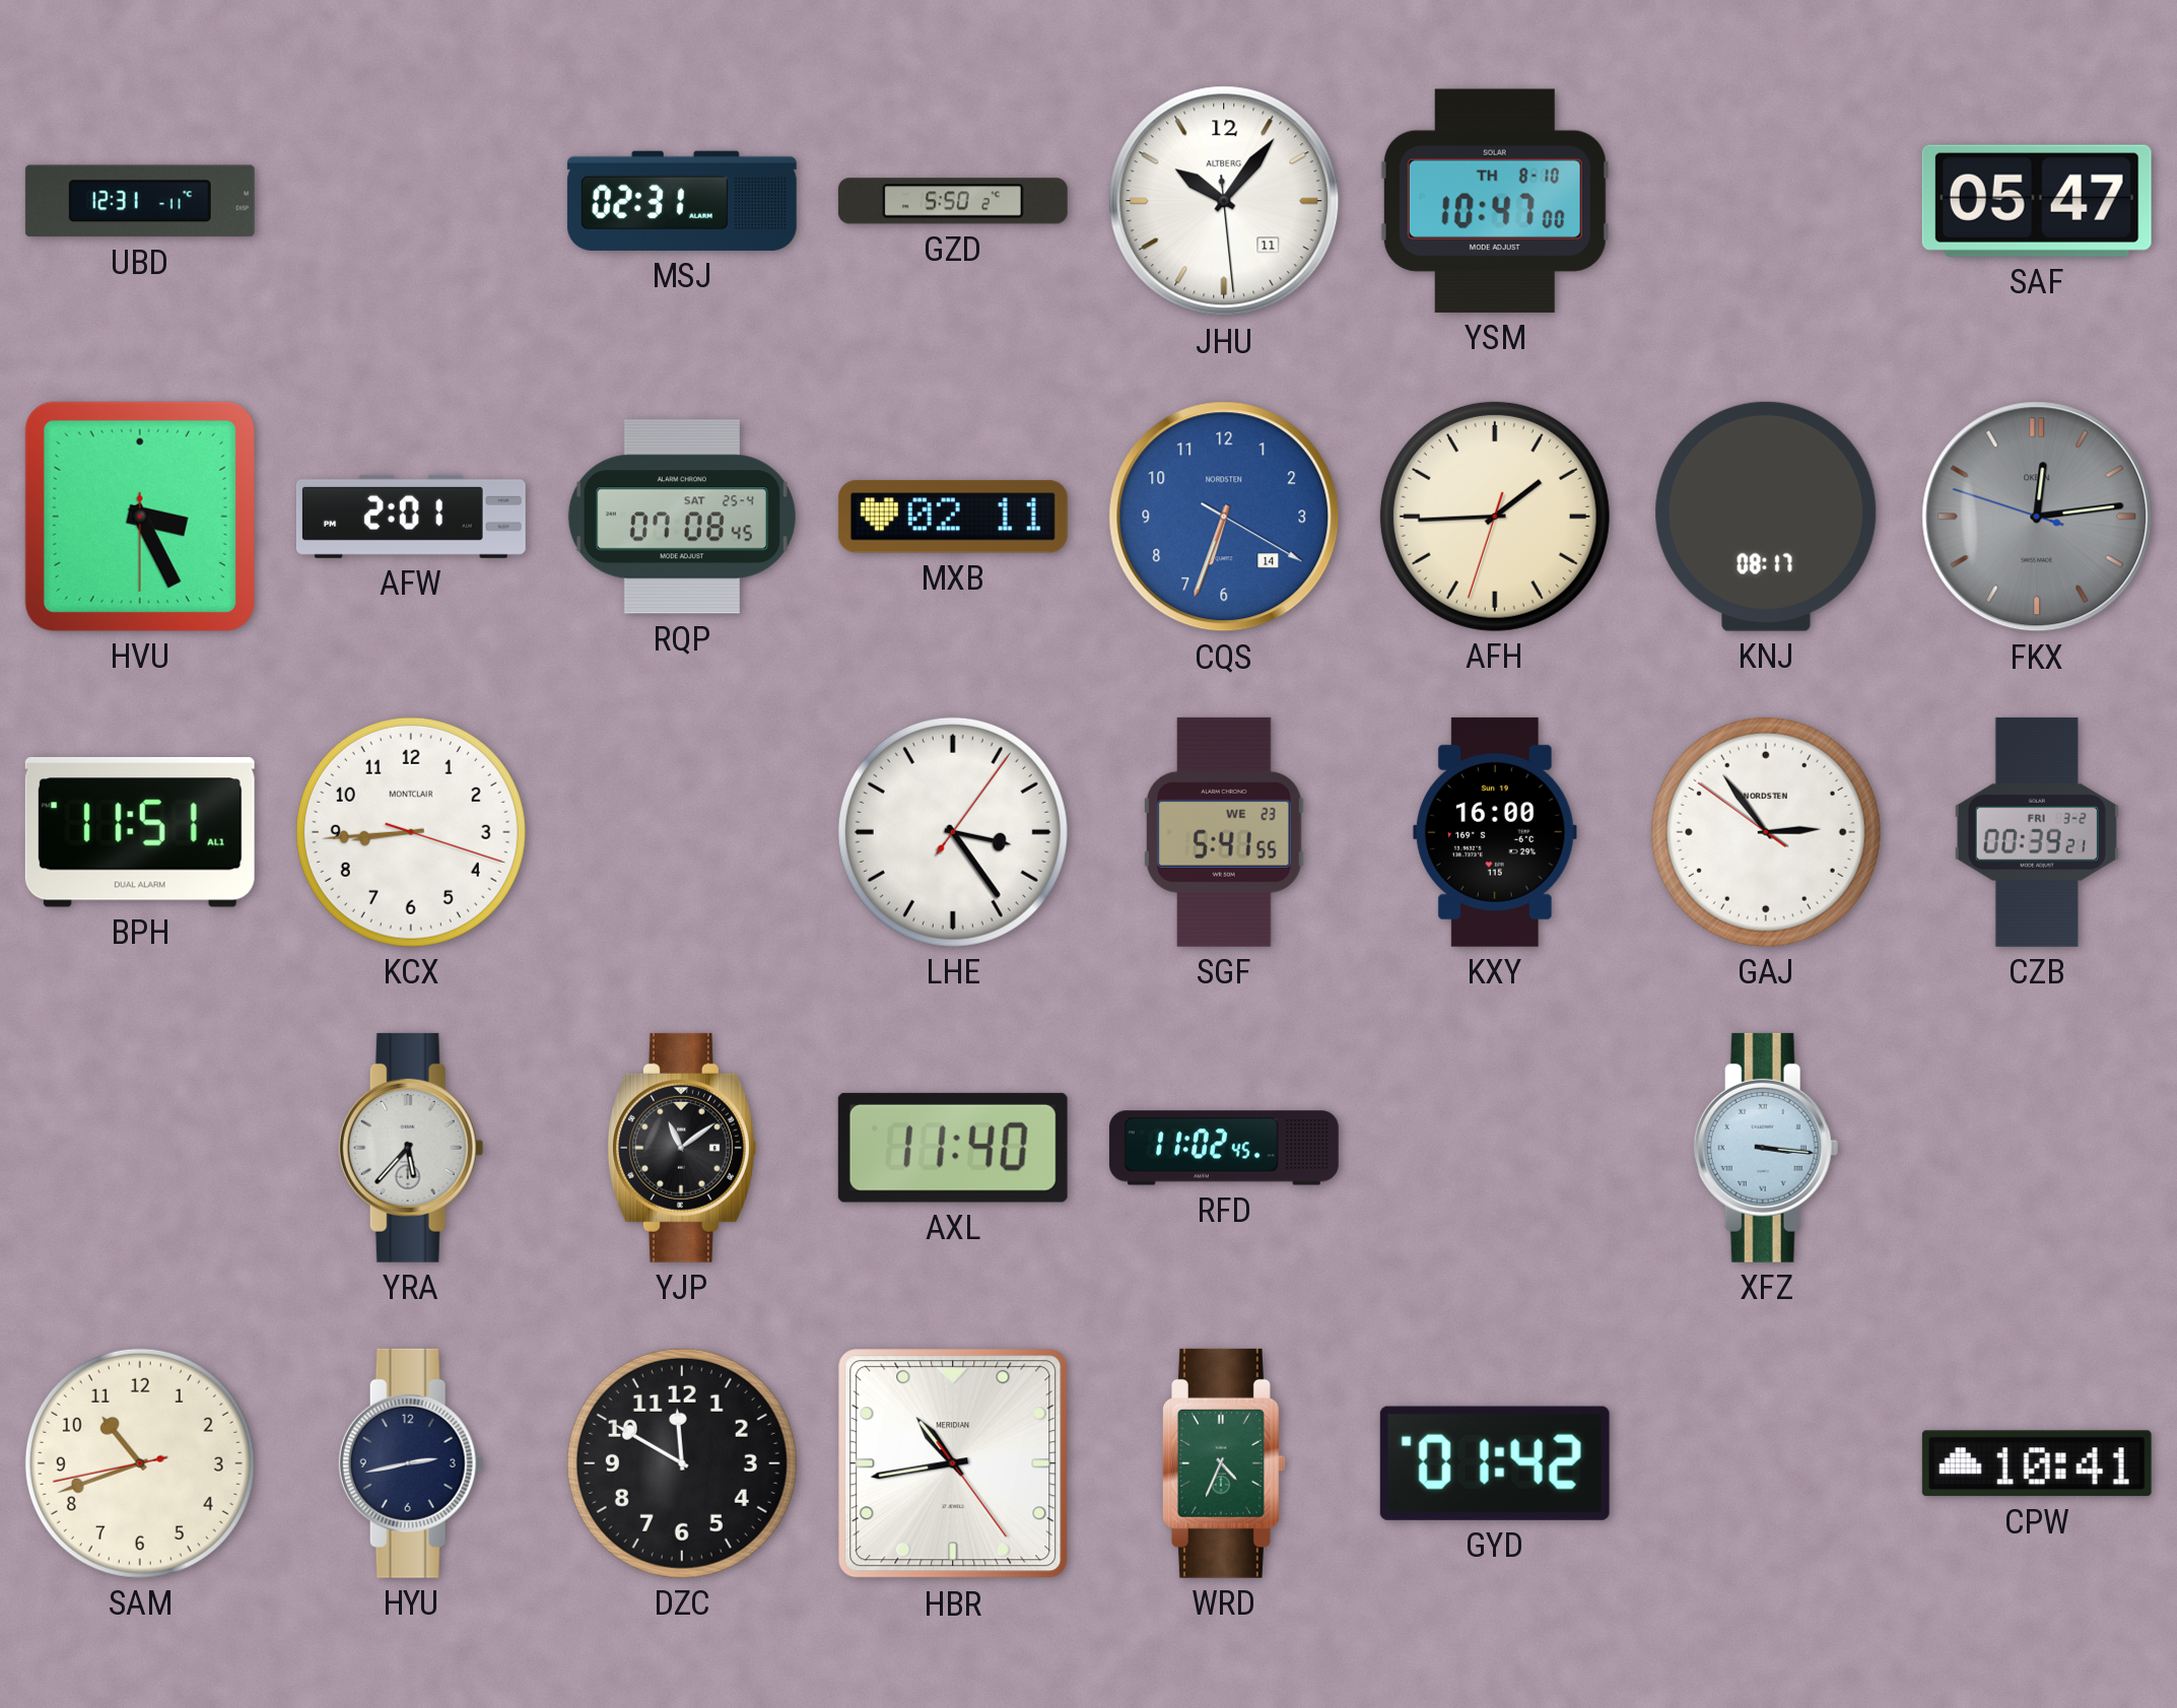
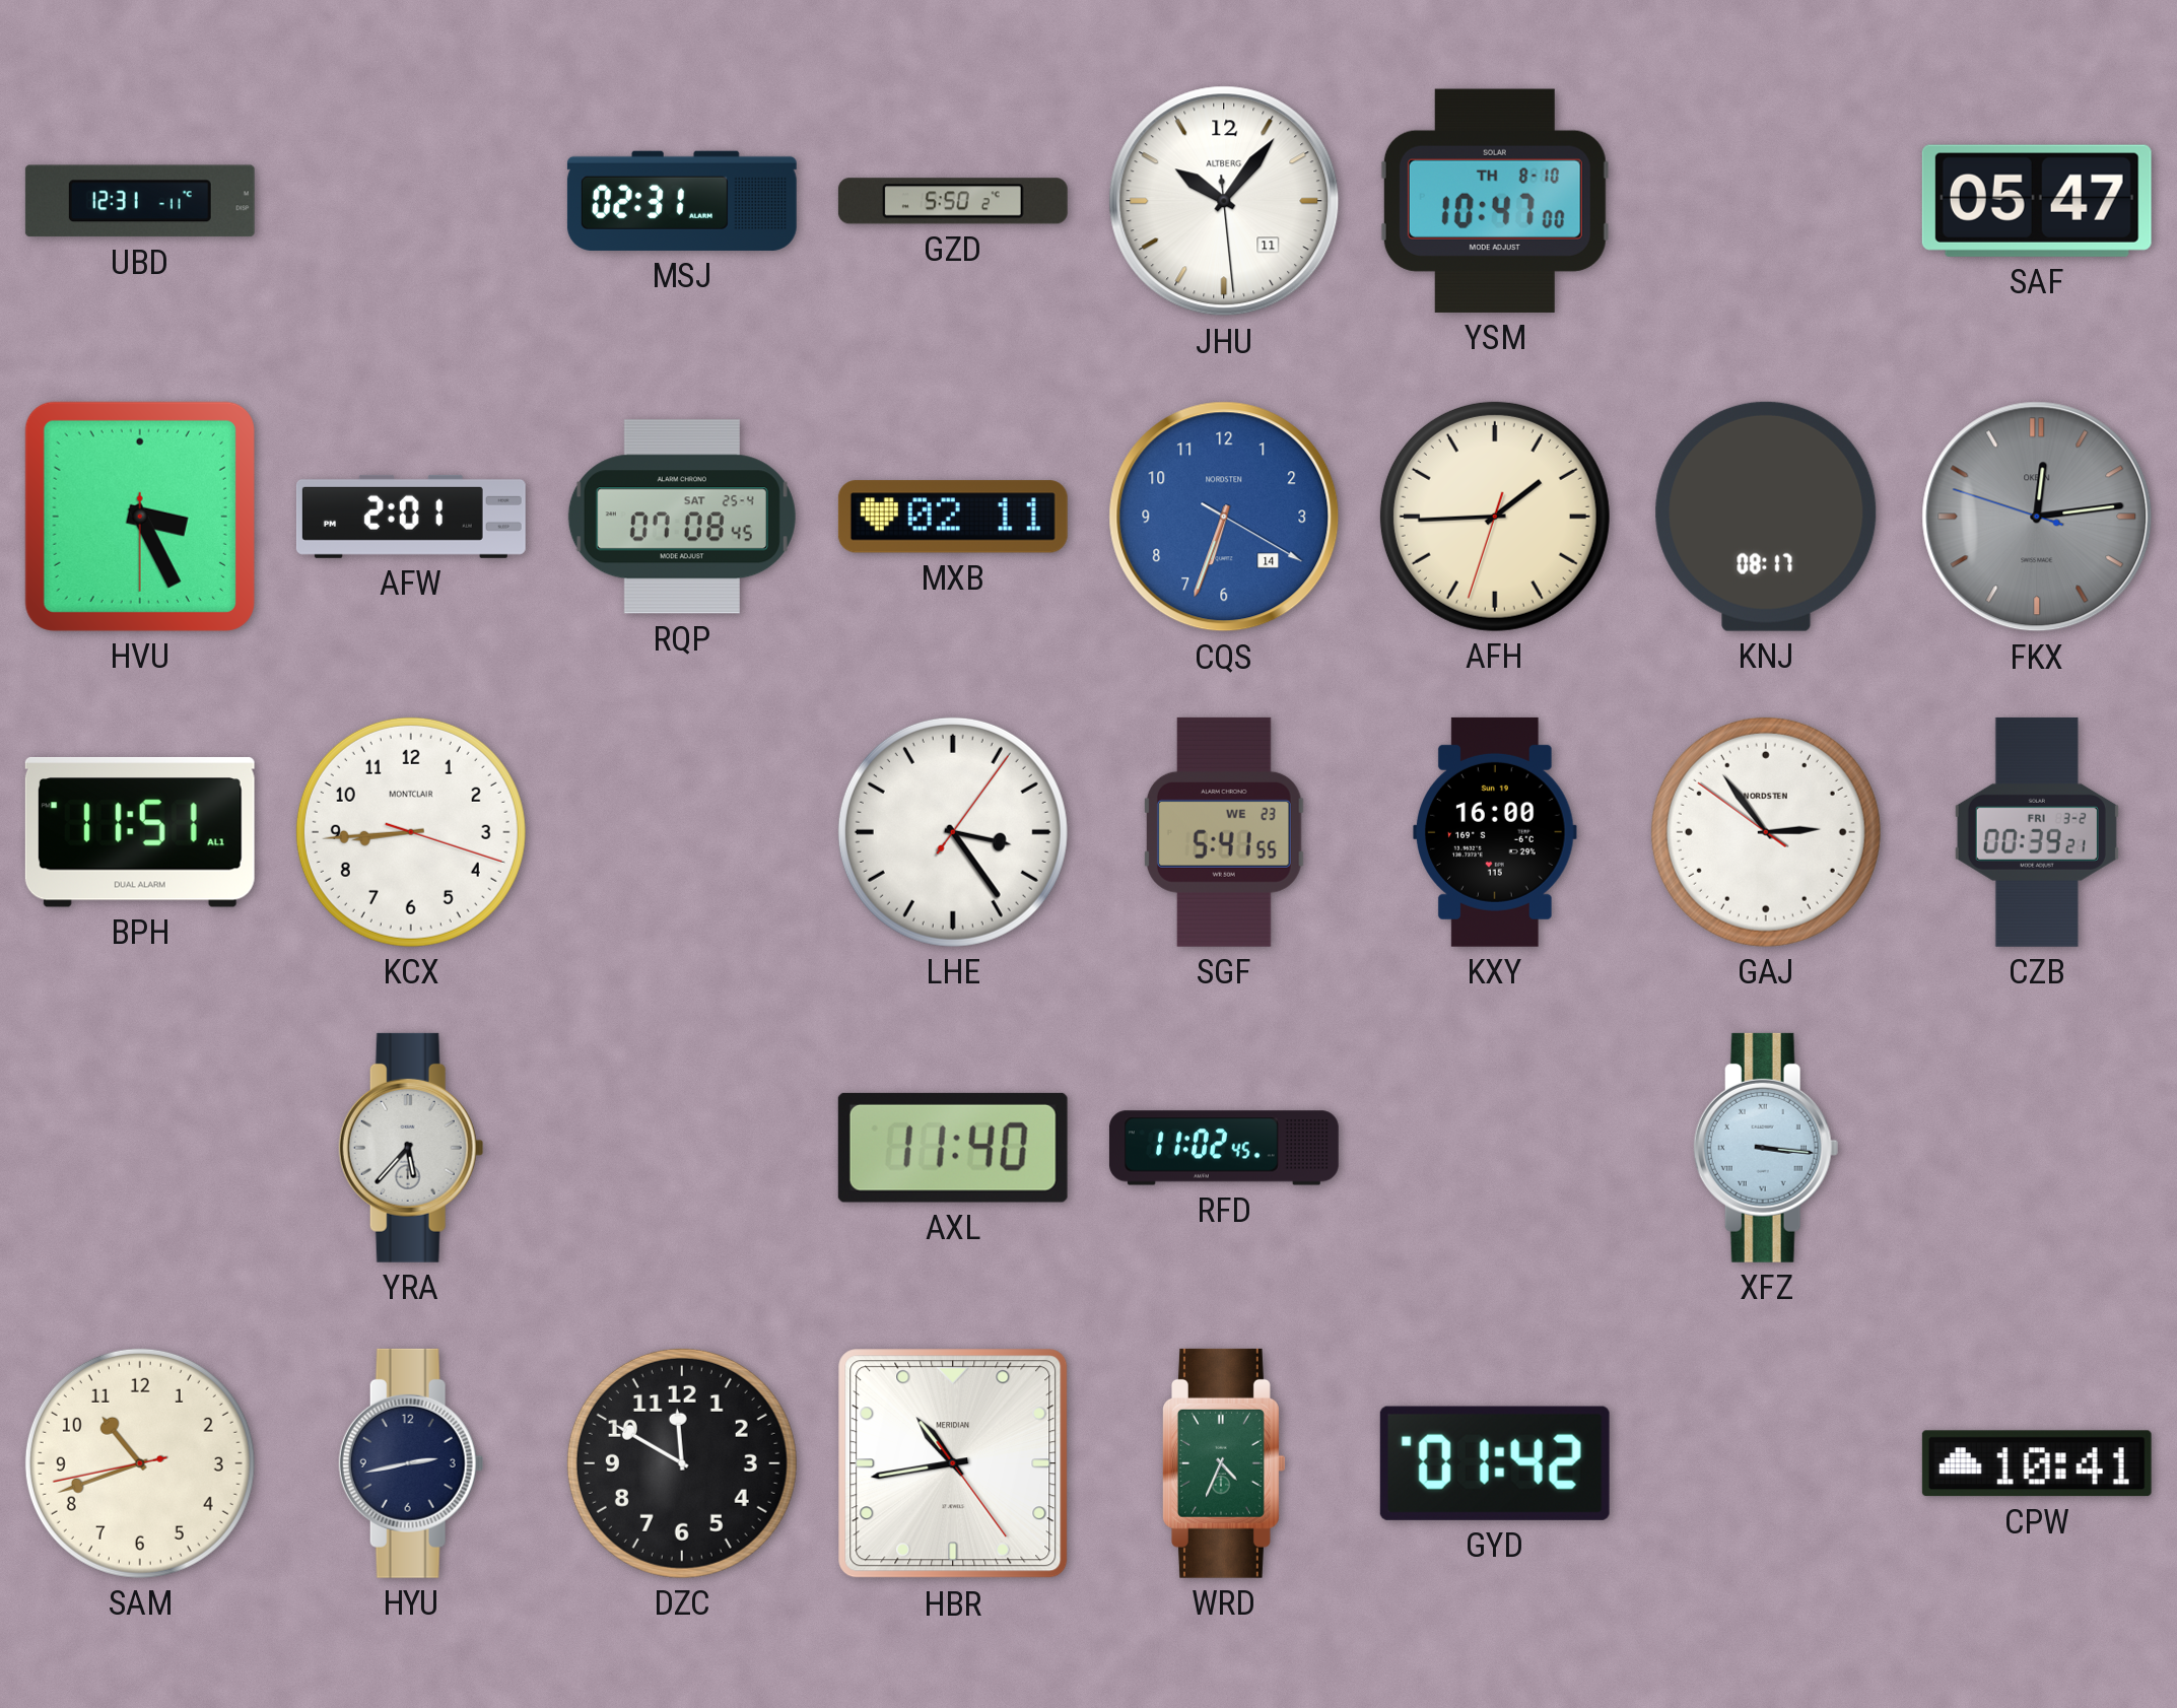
YJP: 11:09 -> none (682, 1148)
